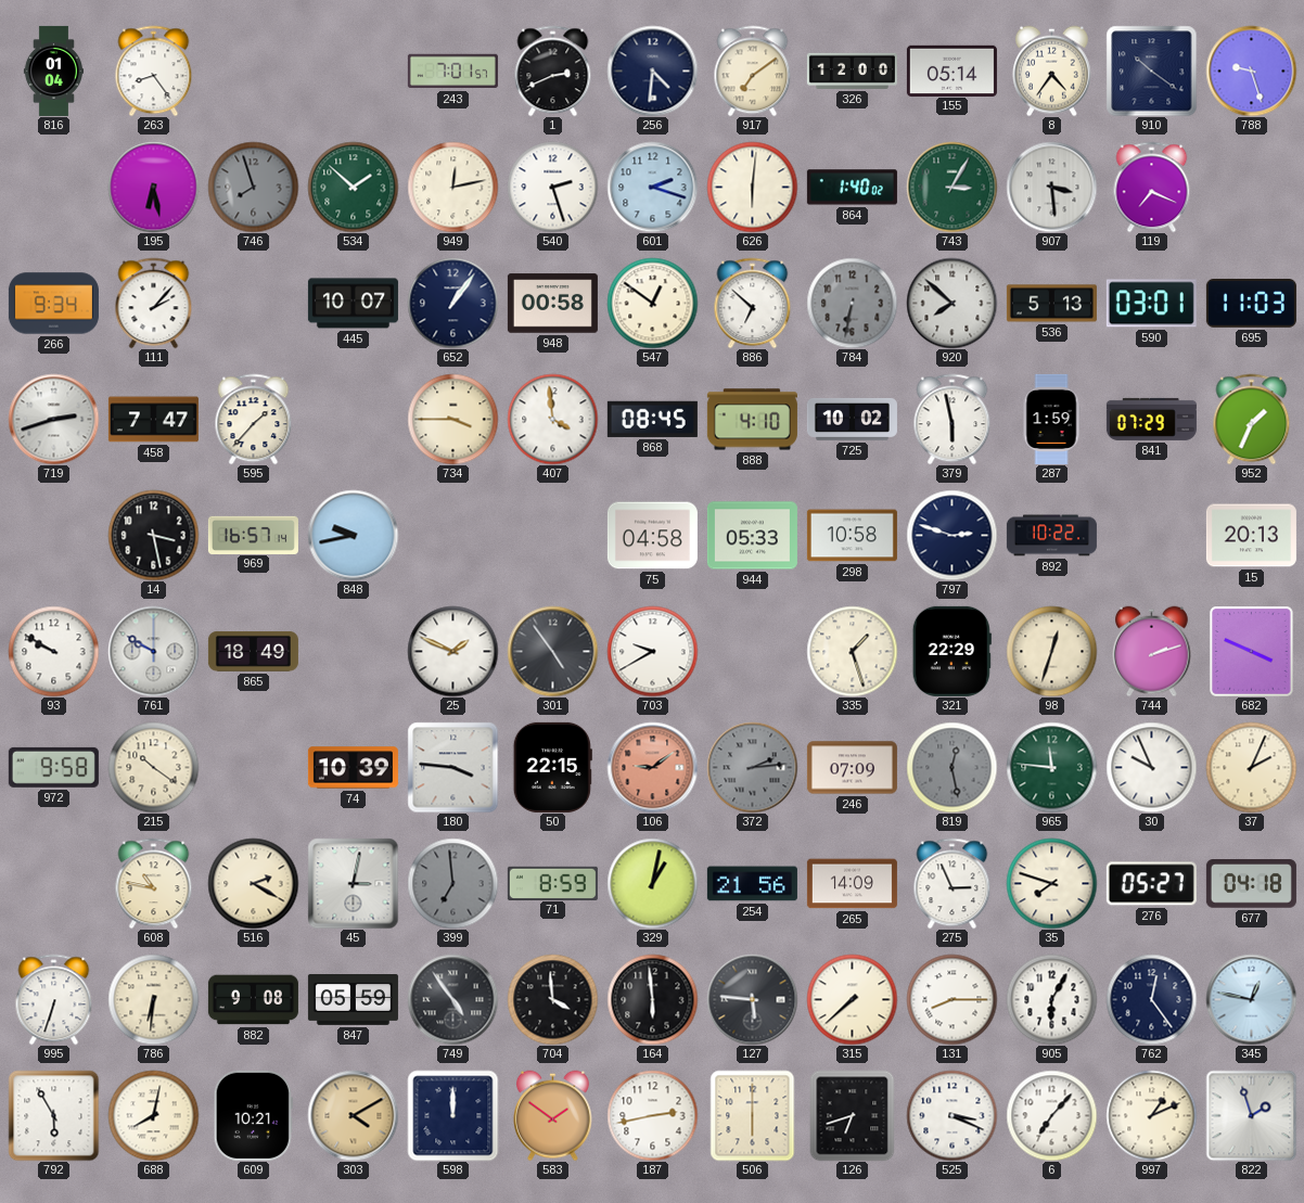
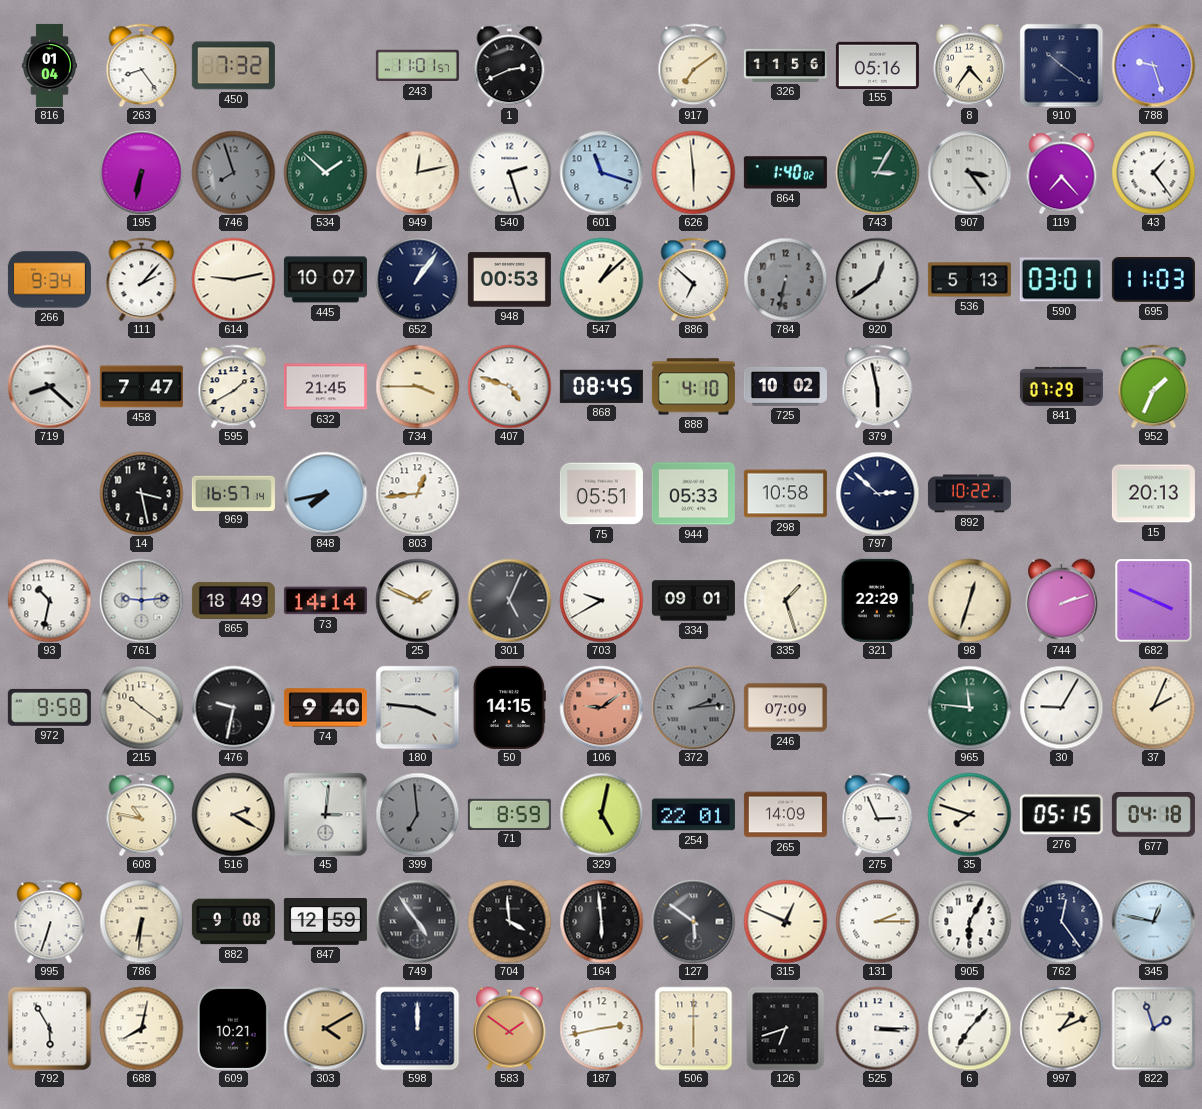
450: none -> 7:32 (233, 66)
243: 7:01 -> 11:01 (417, 66)
256: 4:31 -> none (652, 71)
326: 12:00 -> 11:56 (785, 65)
155: 05:14 -> 05:16 (877, 65)
195: 6:28 -> 6:32 (141, 172)
601: 2:18 -> 11:18 (601, 172)
626: 6:01 -> 5:59 (693, 172)
907: 3:29 -> 3:24 (969, 172)
119: 7:19 -> 7:23 (1062, 172)
43: none -> 1:24 (1153, 172)
614: none -> 9:13 (233, 279)
948: 00:58 -> 00:53 (509, 280)
547: 12:51 -> 1:08 (601, 279)
920: 7:52 -> 12:39 (877, 279)
719: 2:42 -> 8:22 (49, 386)
595: 1:37 -> 1:40 (234, 386)
632: none -> 21:45 (325, 387)
407: 3:59 -> 4:48 (509, 386)
287: 1:59 -> none (1051, 419)
848: 9:43 -> 7:43 (325, 493)
803: none -> 12:44 (417, 493)
75: 04:58 -> 05:51 (601, 494)
797: 2:48 -> 2:52 (877, 493)
93: 9:50 -> 10:32 (49, 600)
761: 9:50 -> 9:14 (141, 600)
73: none -> 14:14 (325, 601)
301: 4:54 -> 5:04 (509, 600)
334: none -> 09:01 (693, 601)
476: none -> 9:32 (233, 707)
74: 10:39 -> 9:40 (325, 708)
50: 22:15 -> 14:15 (509, 707)
819: 12:28 -> none (951, 767)
30: 9:56 -> 9:05 (1061, 707)
45: 3:02 -> 3:01 (325, 814)
329: 1:02 -> 5:02 (601, 814)
254: 21:56 -> 22:01 (693, 815)
276: 05:27 -> 05:15 (1061, 815)
847: 05:59 -> 12:59 (325, 922)
127: 5:46 -> 5:51 (693, 921)
315: 7:38 -> 12:49 (785, 921)
131: 8:15 -> 2:15 (877, 921)
525: 3:19 -> 3:15 (877, 1028)
